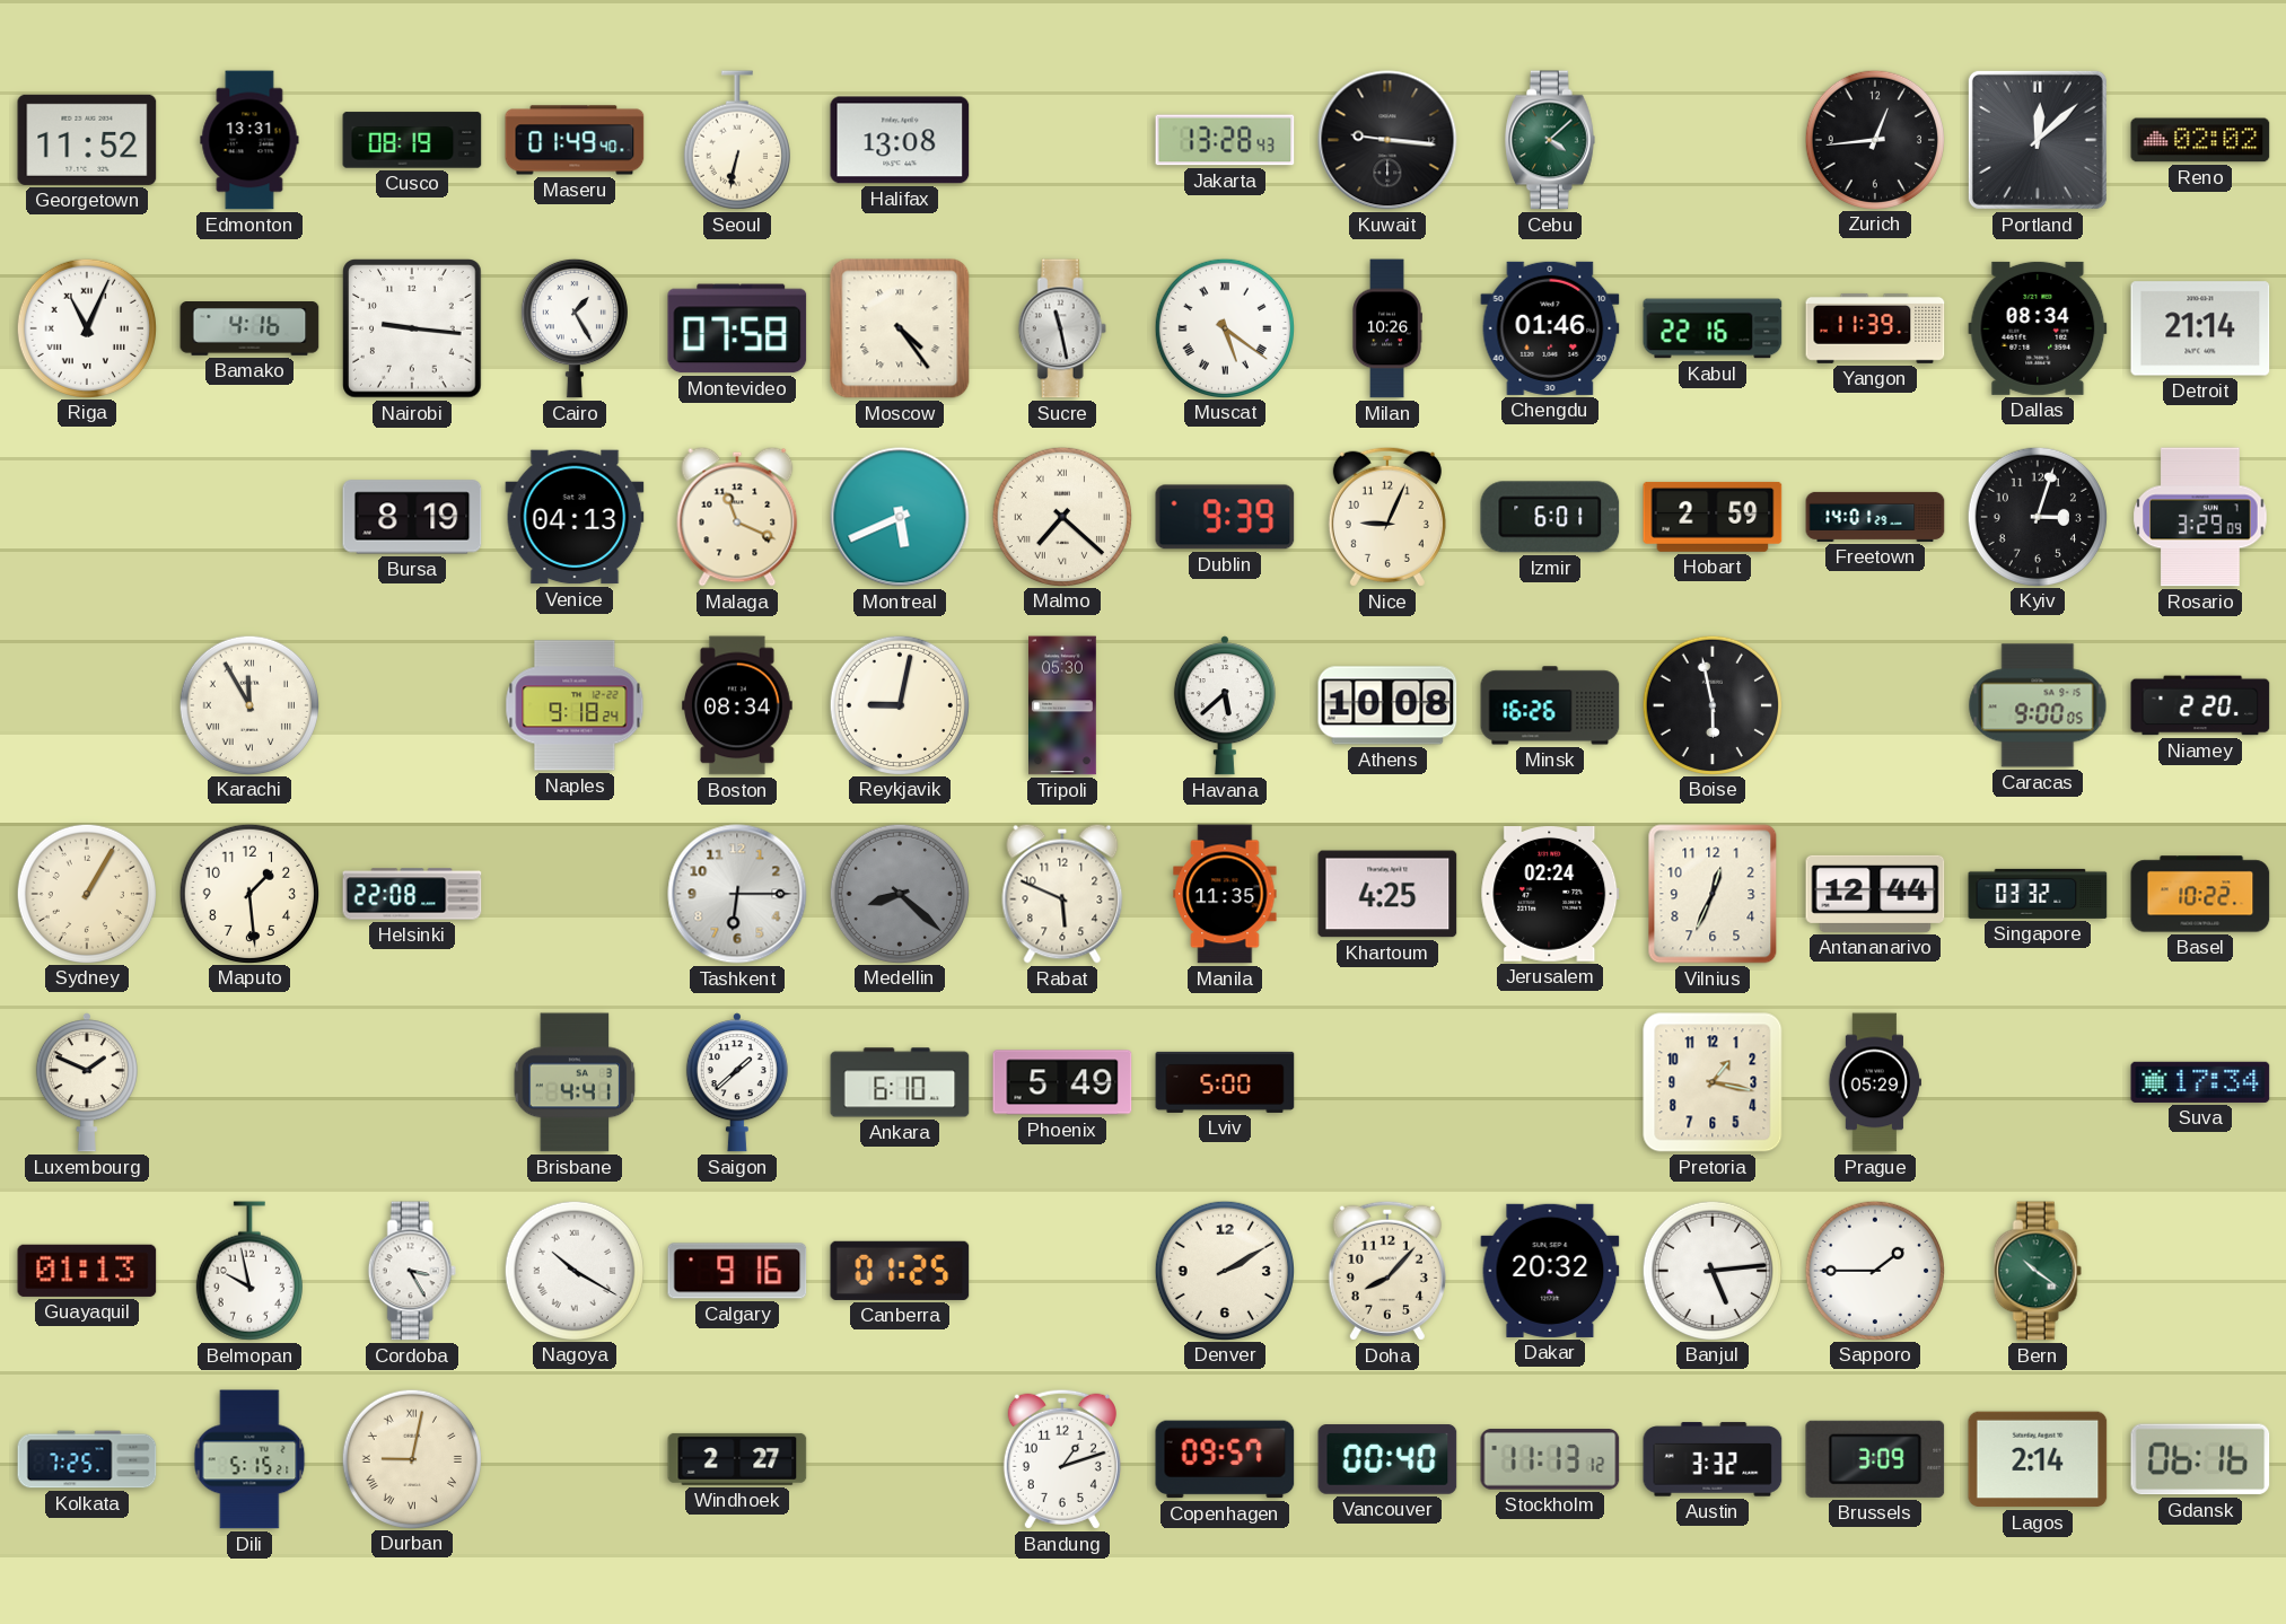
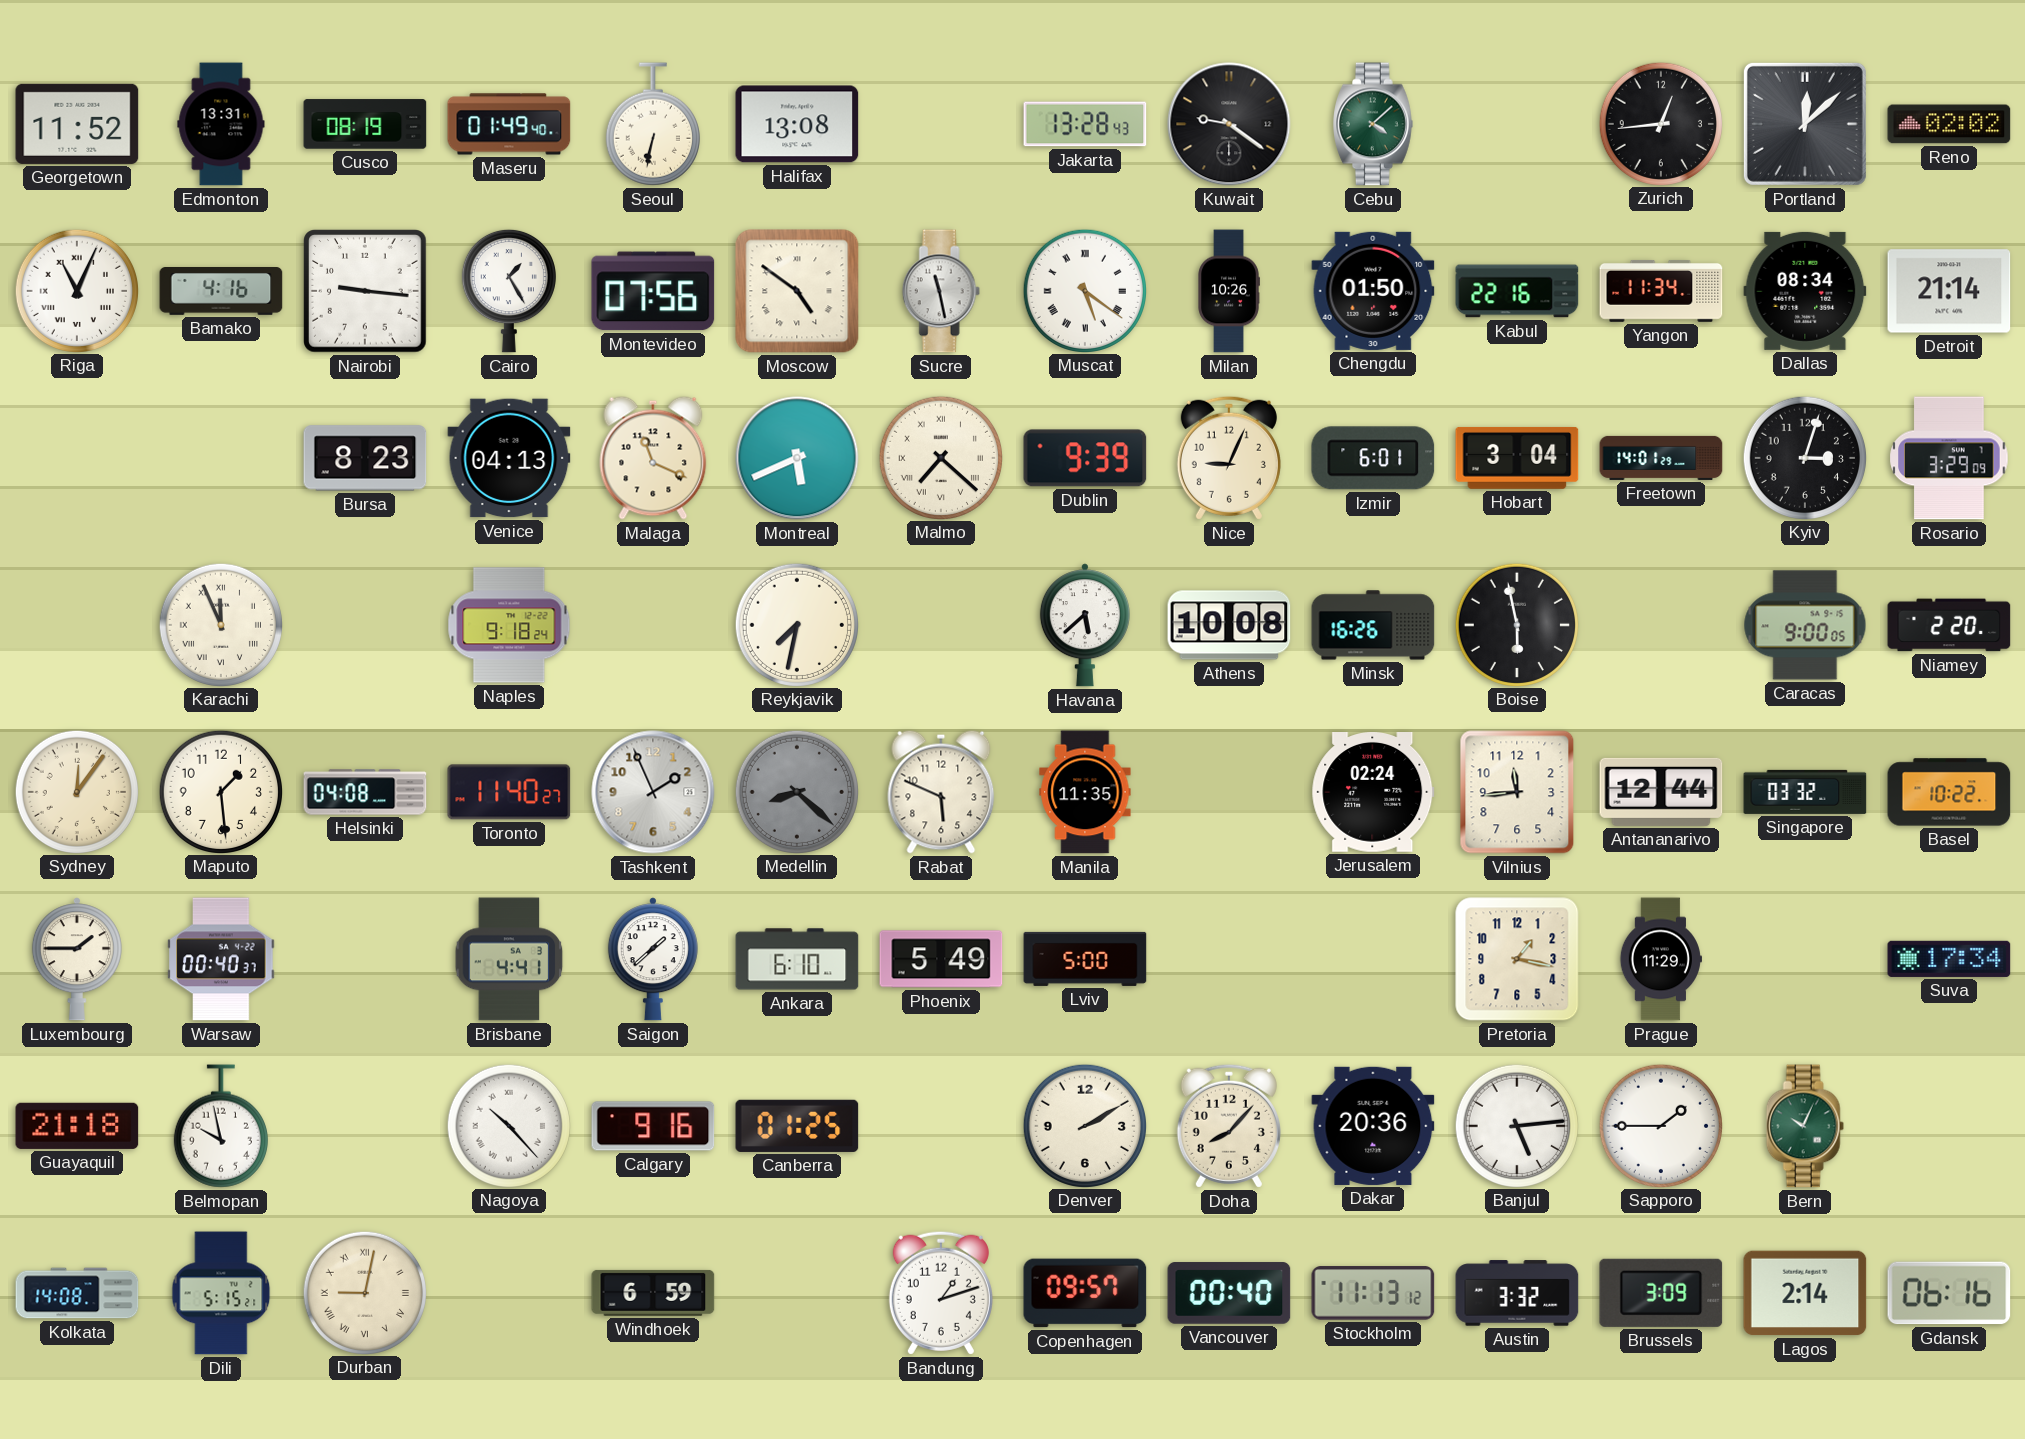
Kuwait: 9:16 -> 9:21 (1229, 124)
Montevideo: 07:58 -> 07:56 (653, 291)
Moscow: 4:24 -> 4:51 (797, 291)
Chengdu: 01:46 -> 01:50 (1373, 291)
Yangon: 11:39 -> 11:34 (1661, 291)
Bursa: 8:19 -> 8:23 (365, 458)
Hobart: 2:59 -> 3:04 (1517, 458)
Karachi: 11:55 -> 11:56 (220, 624)
Boston: 08:34 -> none (737, 705)
Reykjavik: 9:02 -> 7:32 (796, 624)
Tripoli: 05:30 -> none (1063, 705)
Sydney: 1:05 -> 12:06 (76, 791)
Helsinki: 22:08 -> 04:08 (365, 792)
Toronto: none -> 11:40 (509, 792)
Tashkent: 6:15 -> 1:56 (653, 792)
Khartoum: 4:25 -> none (1387, 894)
Vilnius: 12:34 -> 11:44 (1517, 792)
Luxembourg: 1:49 -> 1:45 (77, 959)
Warsaw: none -> 00:40 (221, 959)
Prague: 05:29 -> 11:29 (1661, 959)
Guayaquil: 01:13 -> 21:18 (77, 1126)
Cordoba: 3:25 -> none (412, 1271)
Nagoya: 10:20 -> 10:23 (508, 1125)
Dakar: 20:32 -> 20:36 (1373, 1126)
Bern: 10:21 -> 10:04 (1805, 1126)
Kolkata: 7:25 -> 14:08 (77, 1293)
Windhoek: 2:27 -> 6:59 (653, 1293)
